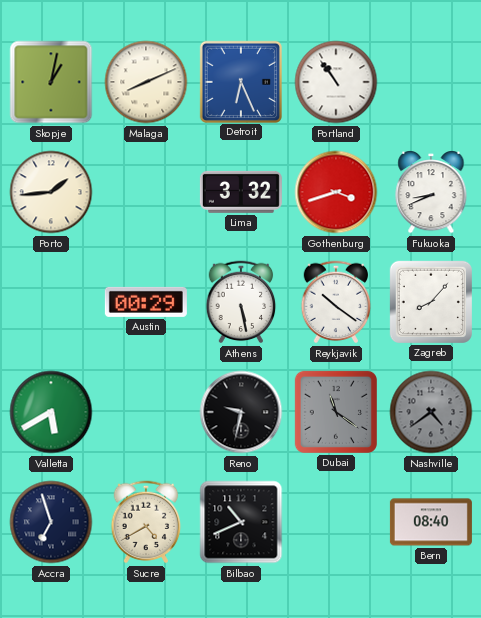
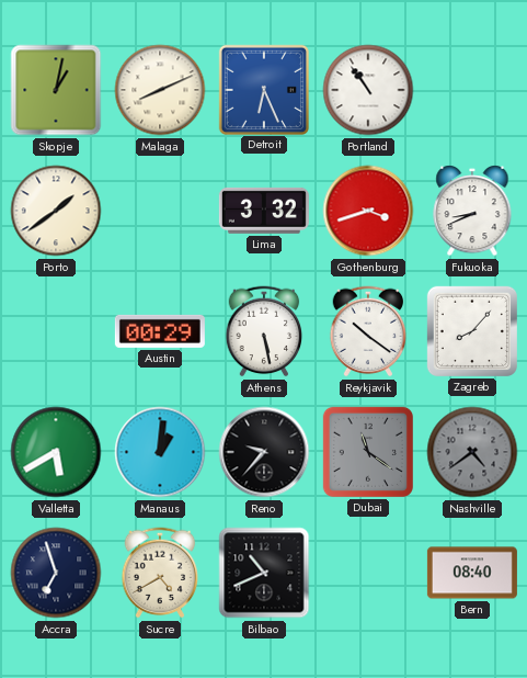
Porto: 1:44 -> 1:39 (56, 211)
Manaus: none -> 1:01 (160, 452)
Reno: 9:32 -> 9:37 (264, 452)
